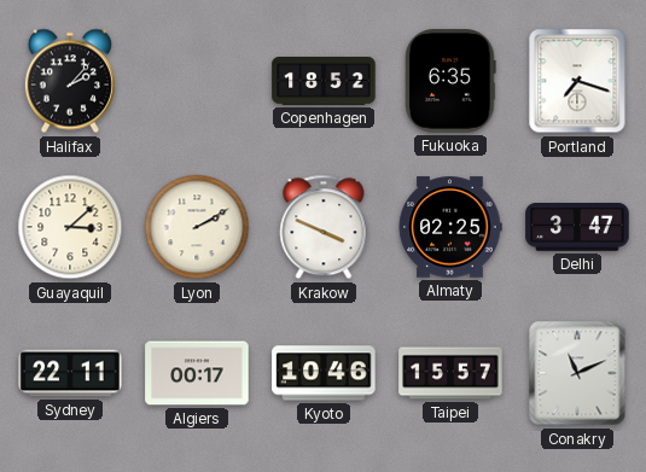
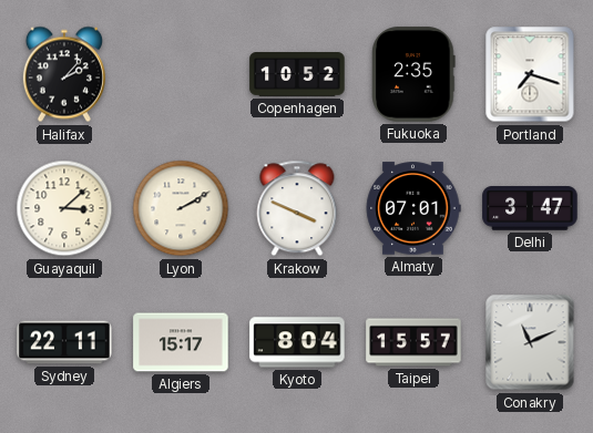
Copenhagen: 18:52 -> 10:52 (297, 75)
Fukuoka: 6:35 -> 2:35 (413, 74)
Almaty: 02:25 -> 07:01 (413, 208)
Algiers: 00:17 -> 15:17 (181, 342)
Kyoto: 10:46 -> 8:04 (297, 342)
